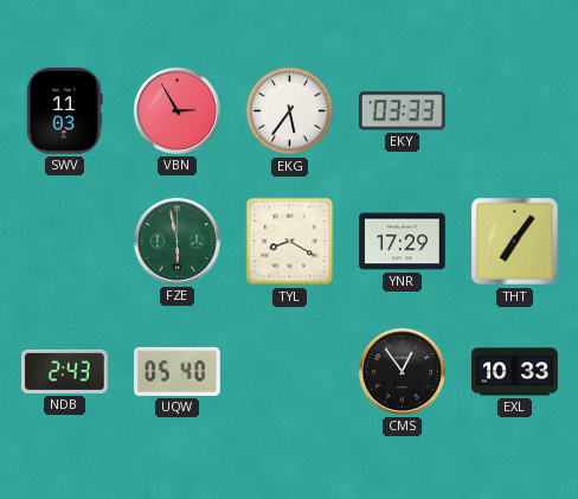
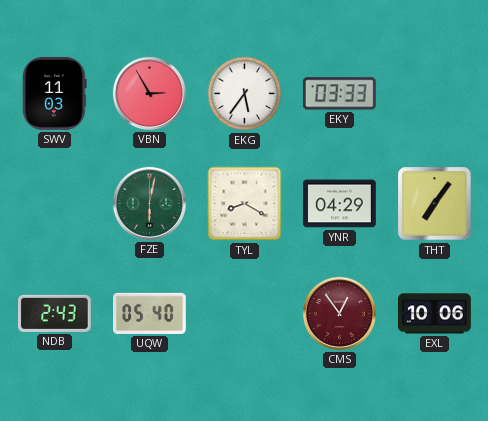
FZE: 5:58 -> 6:02 (149, 203)
YNR: 17:29 -> 04:29 (340, 204)
CMS dial: black -> burgundy (339, 313)
EXL: 10:33 -> 10:06 (435, 314)
